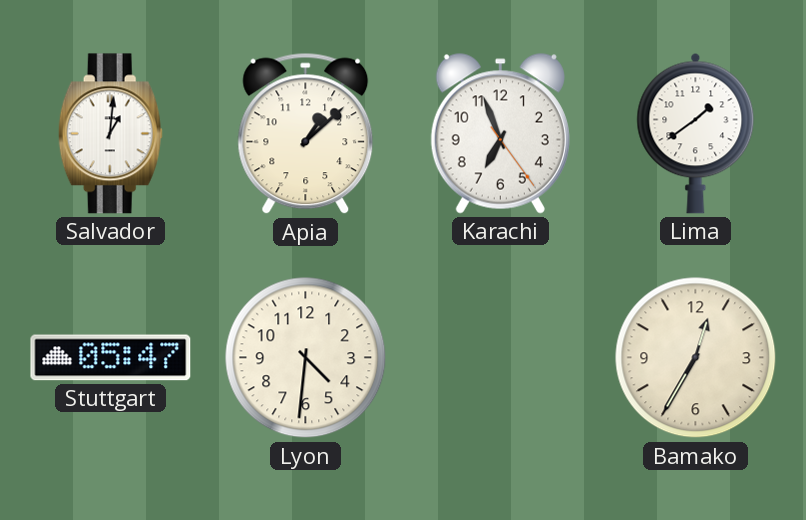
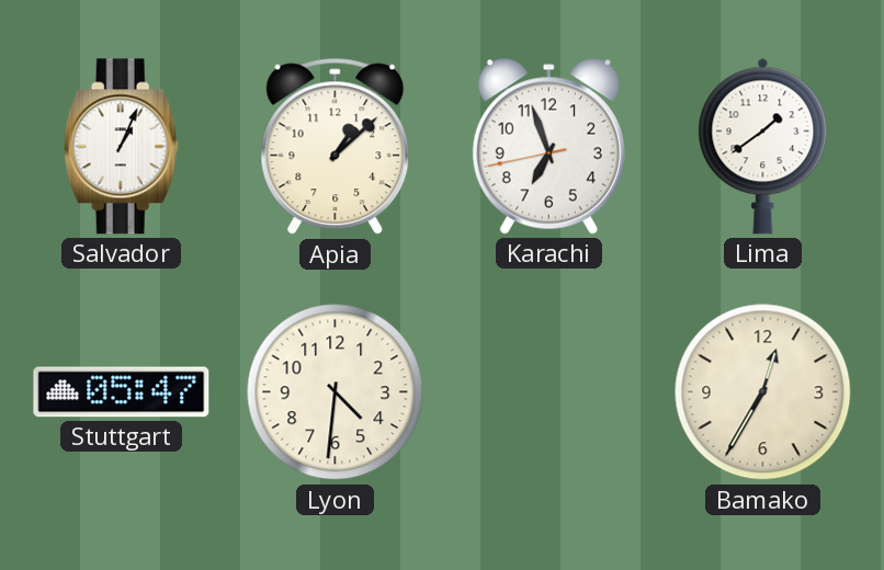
Salvador: 1:01 -> 1:04 (121, 147)
Karachi: 6:56:24 -> 6:56:43 (548, 147)
